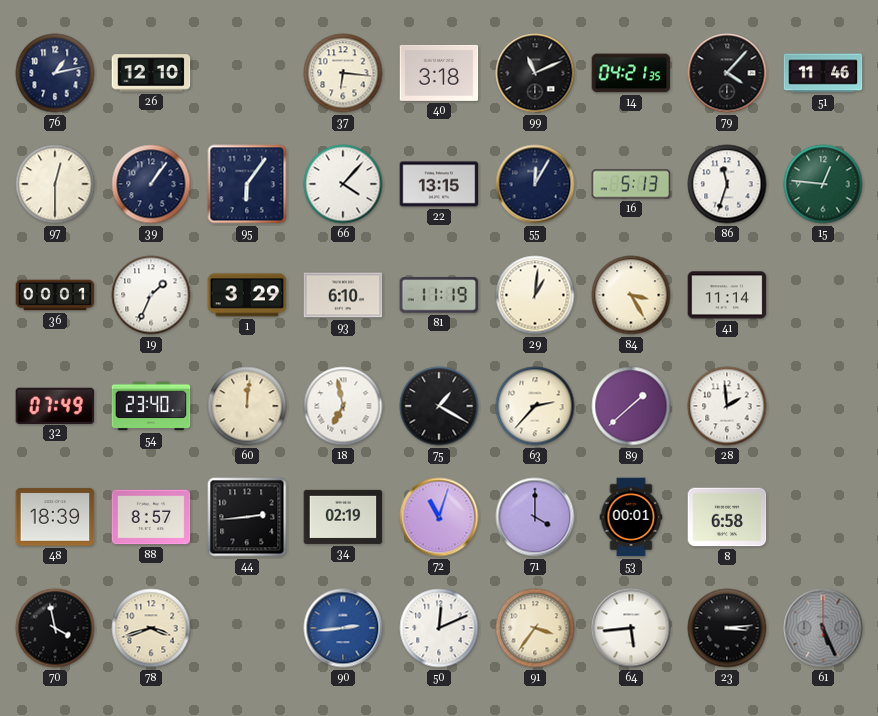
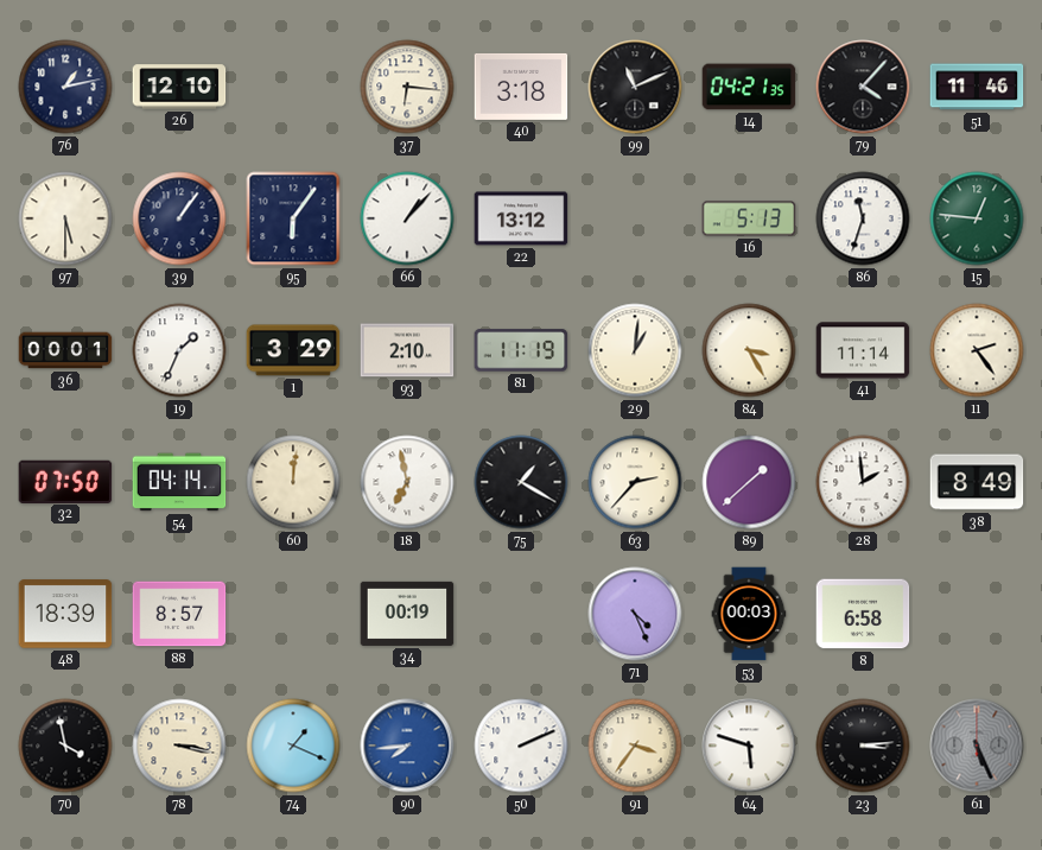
97: 12:30 -> 5:30 (65, 218)
66: 4:07 -> 1:07 (407, 218)
22: 13:15 -> 13:12 (521, 218)
55: 12:05 -> none (535, 184)
93: 6:10 -> 2:10 (407, 350)
11: none -> 2:24 (977, 350)
32: 07:49 -> 07:50 (65, 481)
54: 23:40 -> 04:14 (179, 482)
38: none -> 8:49 (977, 482)
44: 2:44 -> none (247, 517)
34: 02:19 -> 00:19 (407, 614)
72: 11:03 -> none (439, 517)
71: 4:00 -> 4:26 (635, 614)
53: 00:01 -> 00:03 (749, 614)
78: 3:42 -> 3:17 (179, 746)
74: none -> 1:19 (293, 746)
90: 2:44 -> 7:44 (407, 746)
50: 12:11 -> 2:11 (521, 746)
64: 5:44 -> 5:48 (749, 746)
